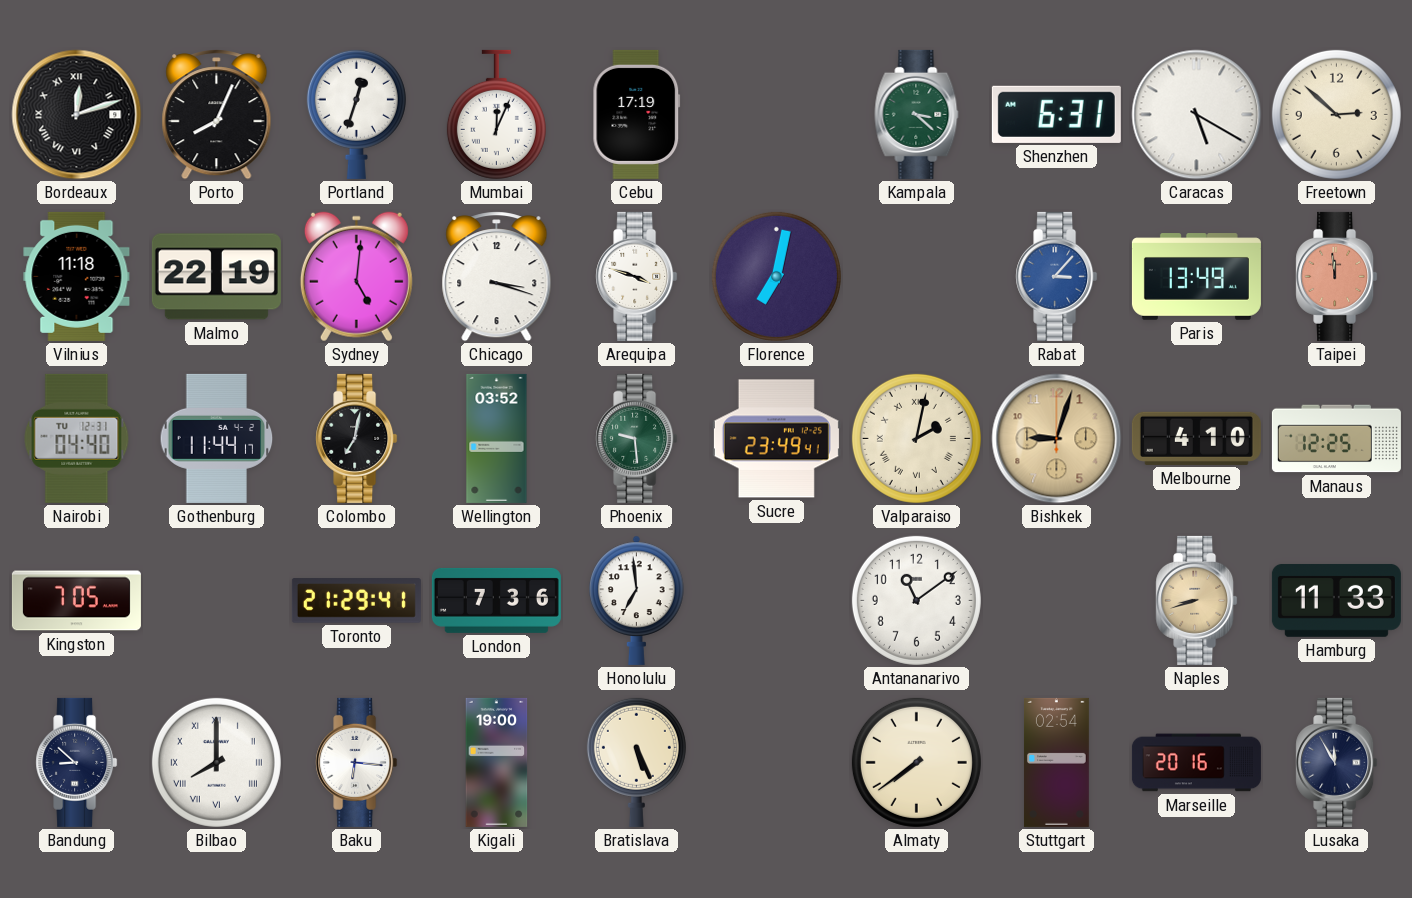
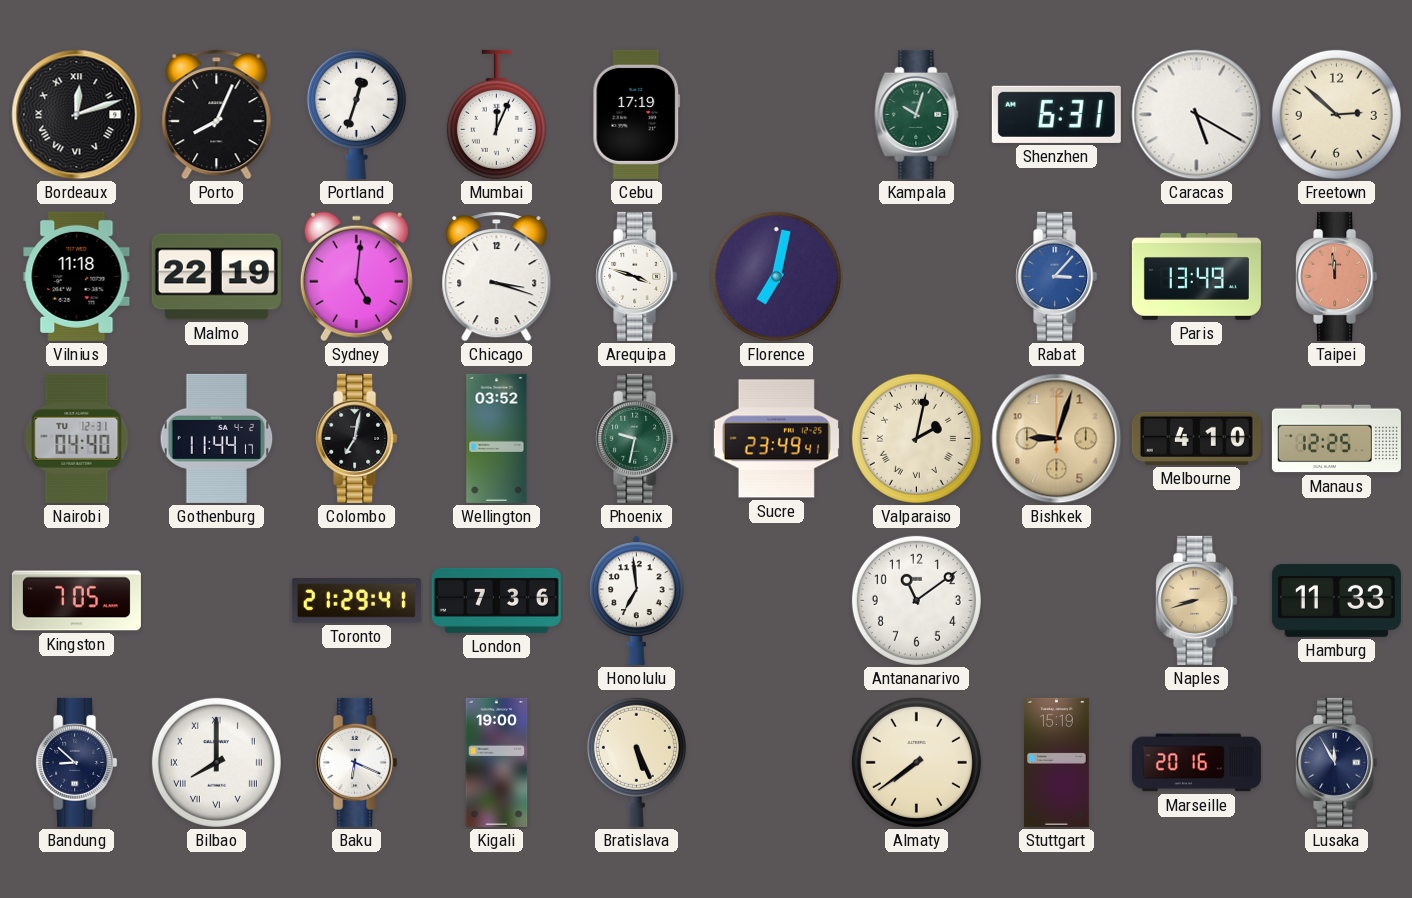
Kampala: 3:22 -> 10:03 (917, 114)
Phoenix: 9:29 -> 9:32 (637, 438)
Baku: 6:16 -> 6:19 (357, 762)
Stuttgart: 02:54 -> 15:19 (1057, 762)
